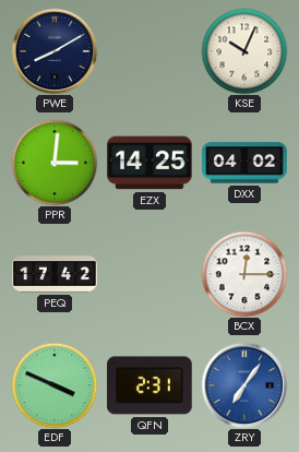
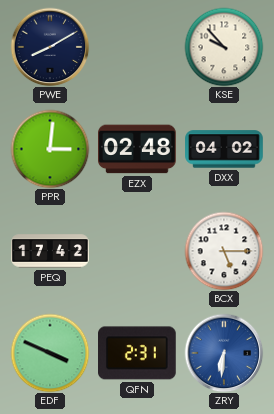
KSE: 10:04 -> 9:53 (224, 47)
EZX: 14:25 -> 02:48 (138, 149)
BCX: 12:15 -> 5:15 (224, 251)
ZRY: 7:06 -> 6:31 (224, 353)
